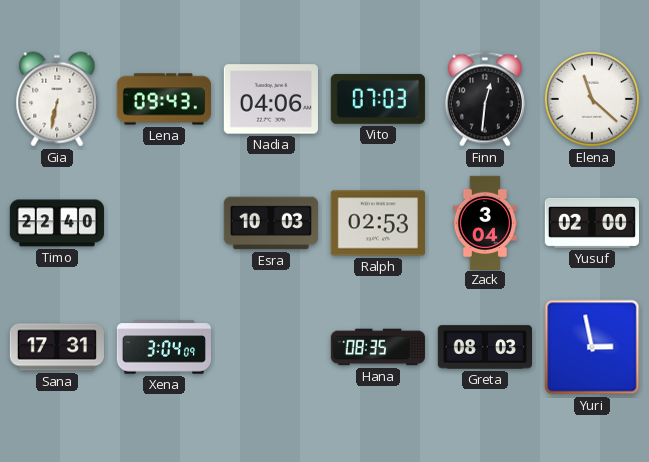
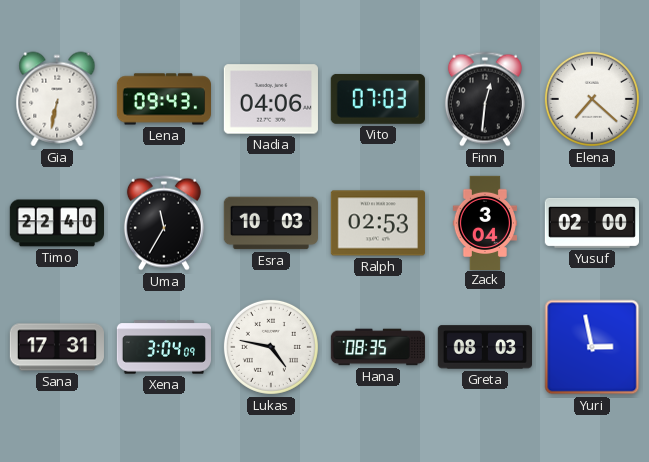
Elena: 11:22 -> 7:22 (592, 99)
Uma: none -> 11:35 (164, 223)
Lukas: none -> 4:47 (271, 347)
